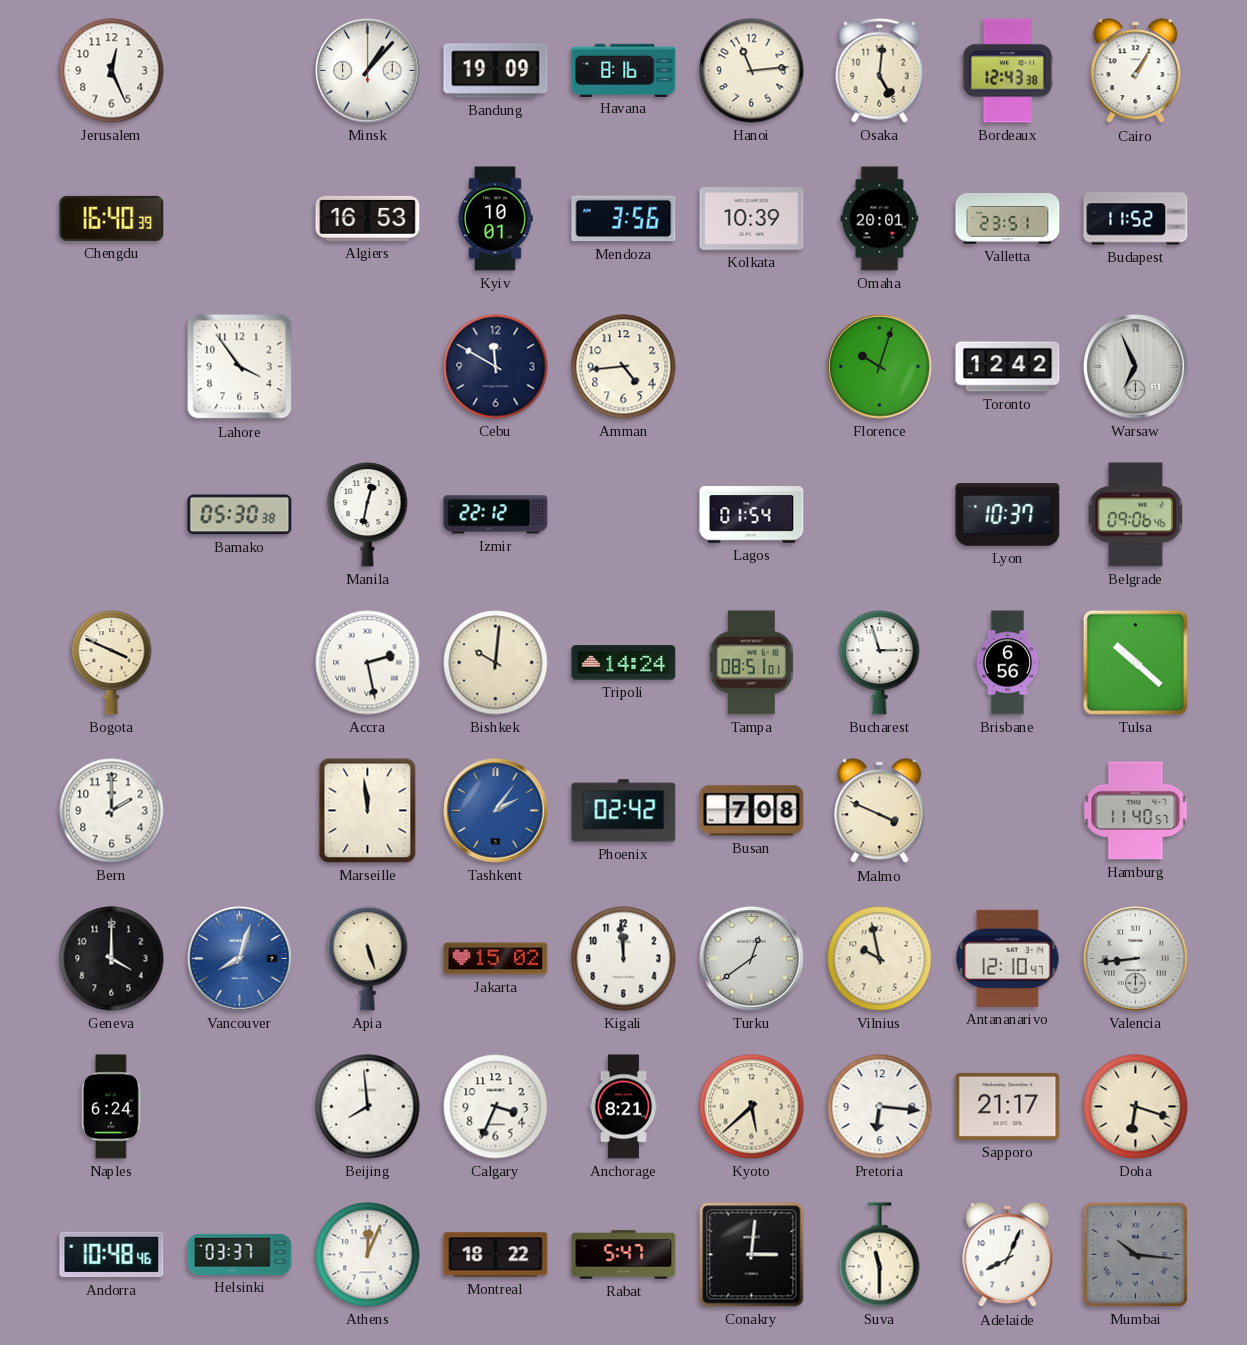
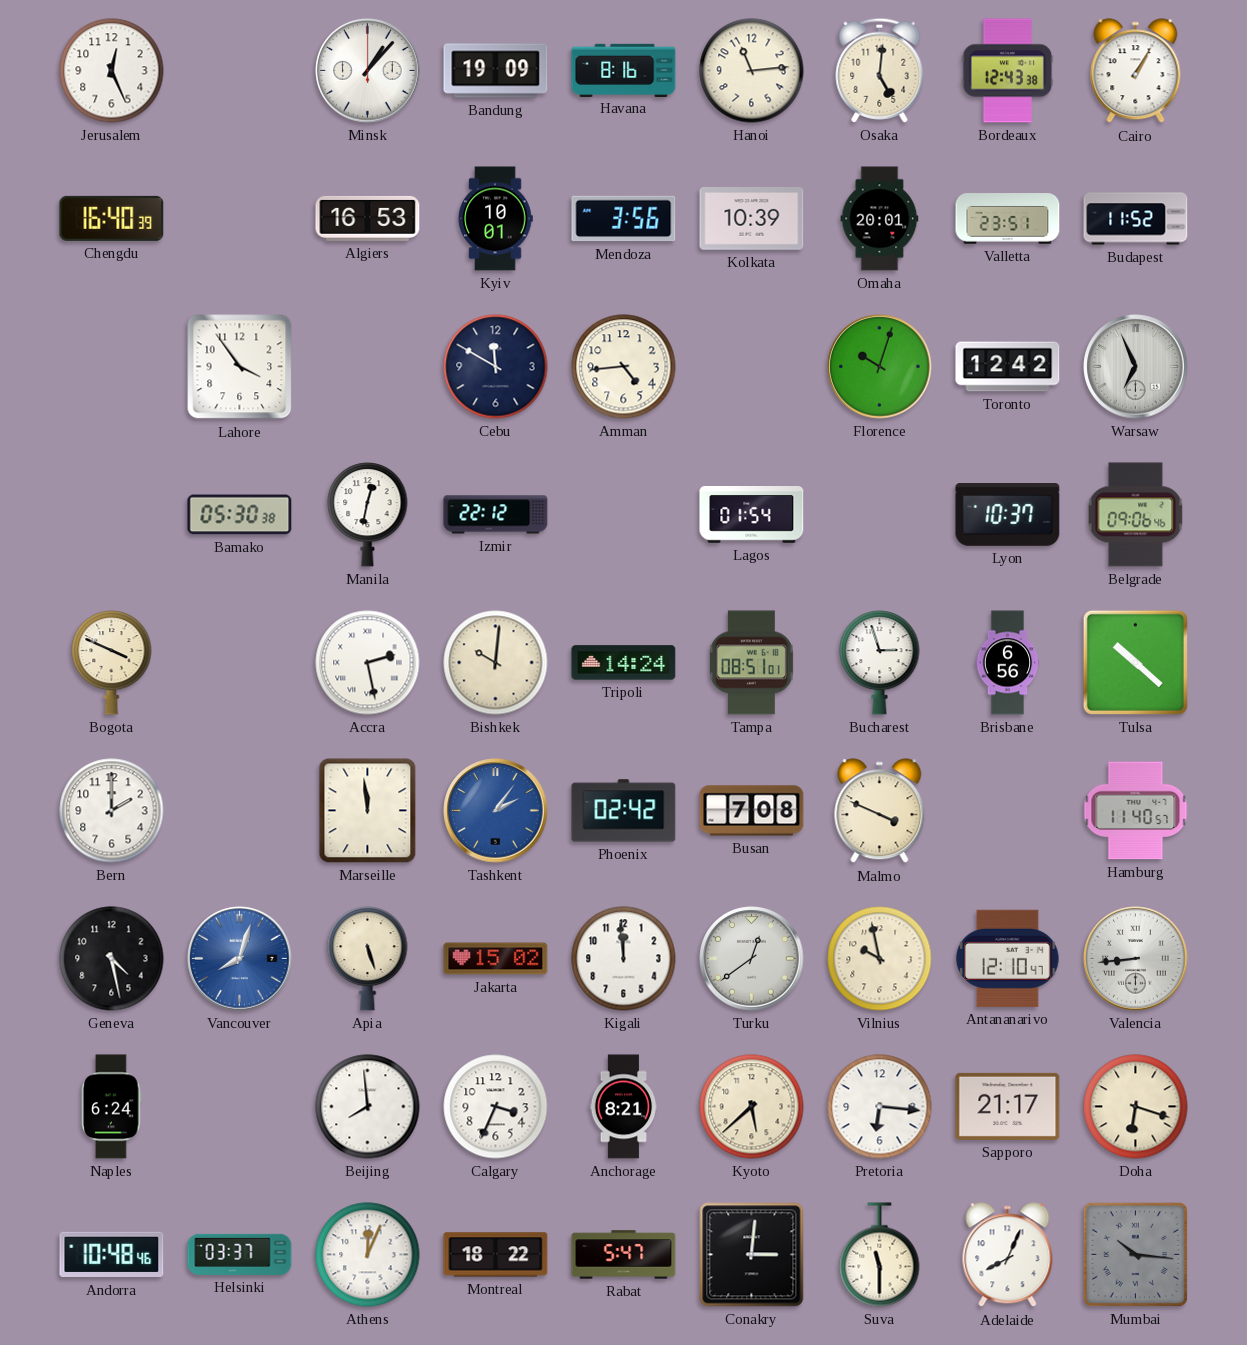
Geneva: 4:00 -> 4:28 (112, 959)
